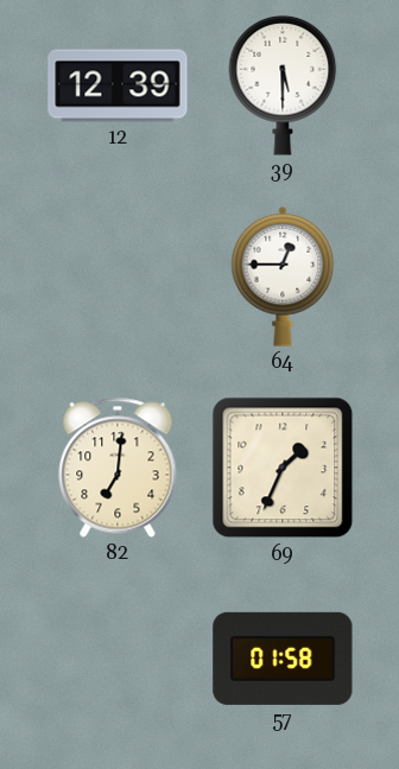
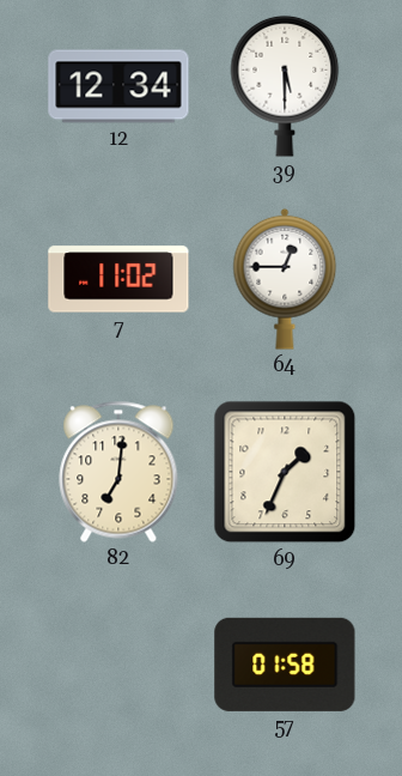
12: 12:39 -> 12:34 (118, 86)
7: none -> 11:02 (118, 279)
